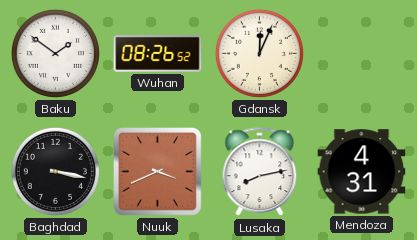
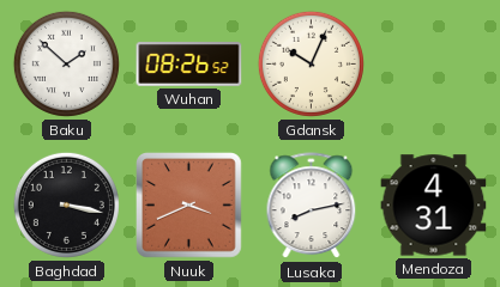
Baku: 1:51 -> 1:52 (66, 63)
Gdansk: 12:04 -> 10:04 (311, 63)
